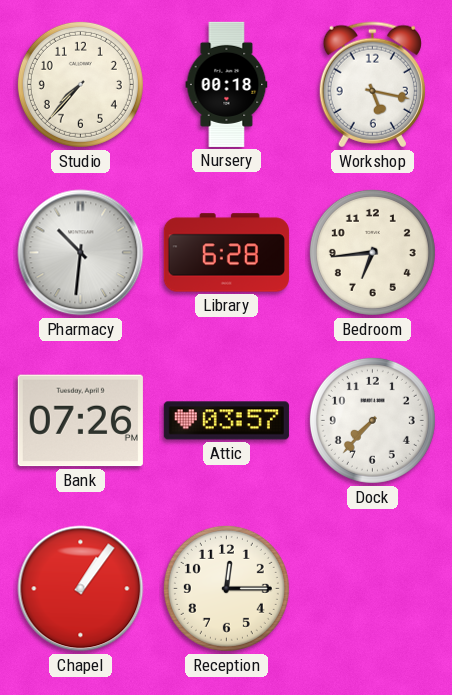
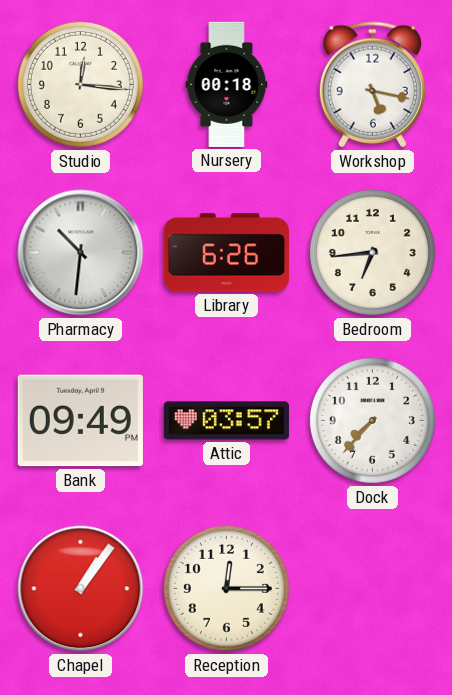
Studio: 7:37 -> 12:16 (80, 84)
Library: 6:28 -> 6:26 (226, 253)
Bank: 07:26 -> 09:49 (80, 421)
